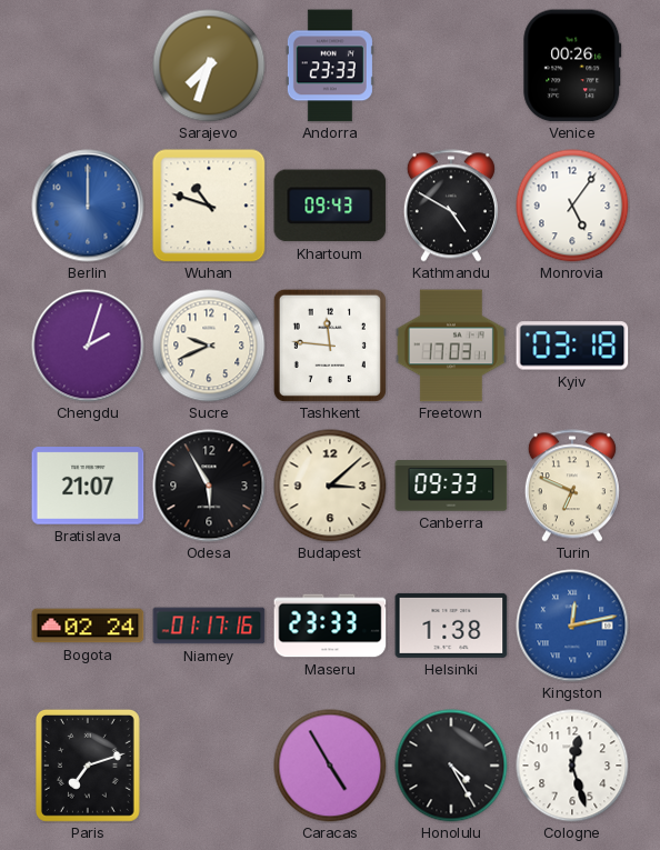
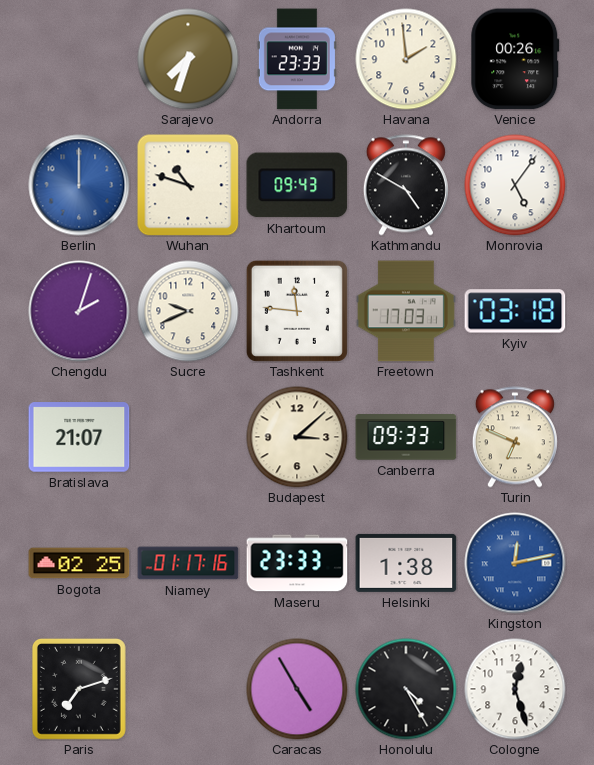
Havana: none -> 1:59 (406, 59)
Odesa: 5:55 -> none (209, 486)
Bogota: 02:24 -> 02:25 (79, 563)
